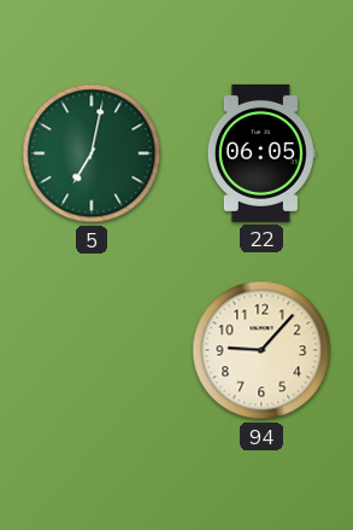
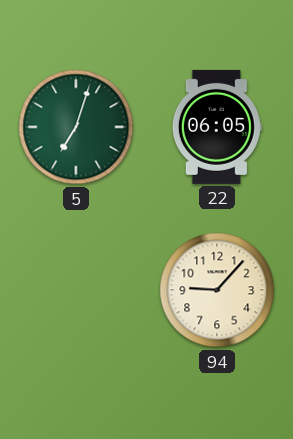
5: 7:02 -> 7:03 (76, 127)
